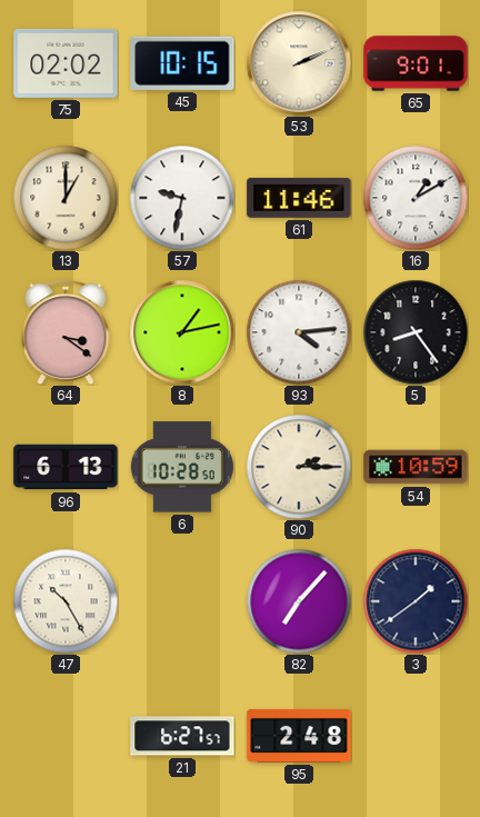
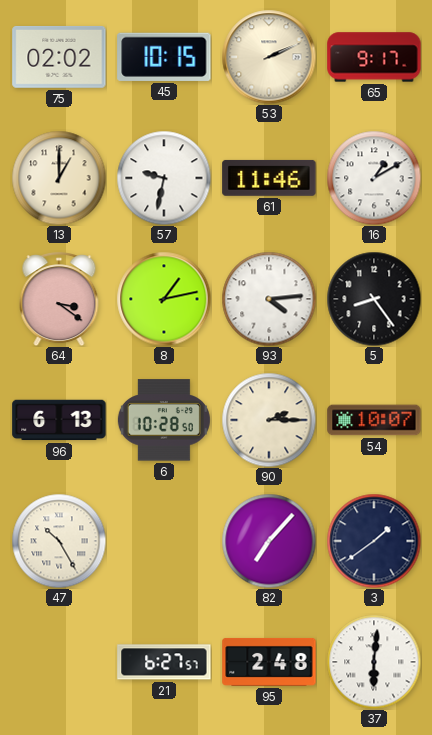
65: 9:01 -> 9:17 (374, 57)
54: 10:59 -> 10:07 (374, 420)
37: none -> 6:01 (374, 662)
